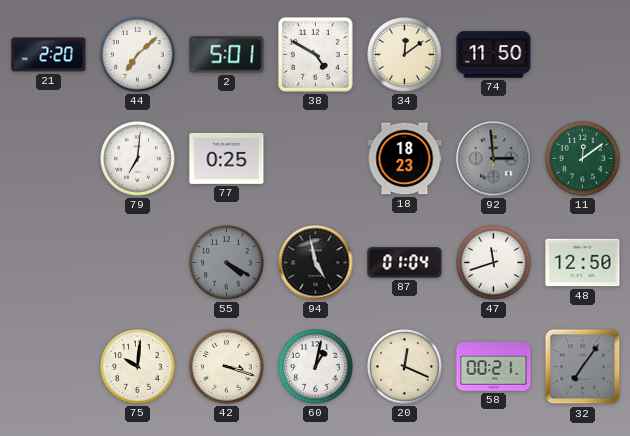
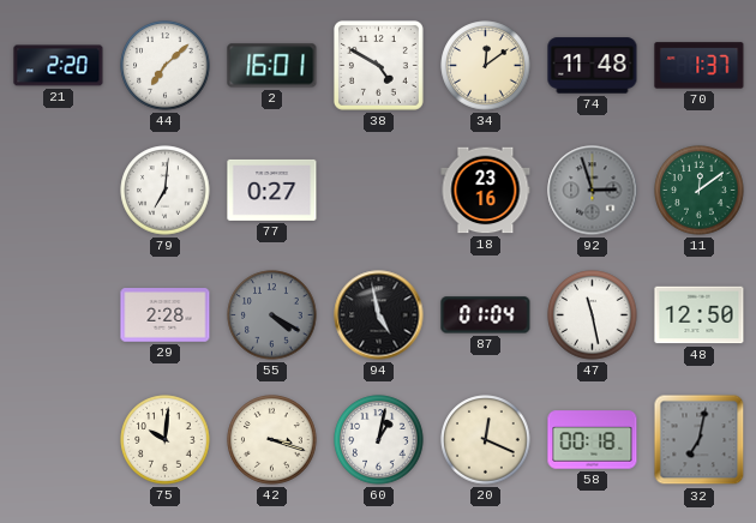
2: 5:01 -> 16:01 (272, 66)
74: 11:50 -> 11:48 (593, 66)
70: none -> 1:37 (700, 66)
77: 0:25 -> 0:27 (272, 190)
18: 18:23 -> 23:16 (486, 191)
92: 2:59 -> 2:57 (593, 191)
29: none -> 2:28 (166, 315)
47: 11:42 -> 11:28 (593, 315)
58: 00:21 -> 00:18 (593, 440)
32: 7:06 -> 7:02 (700, 440)
